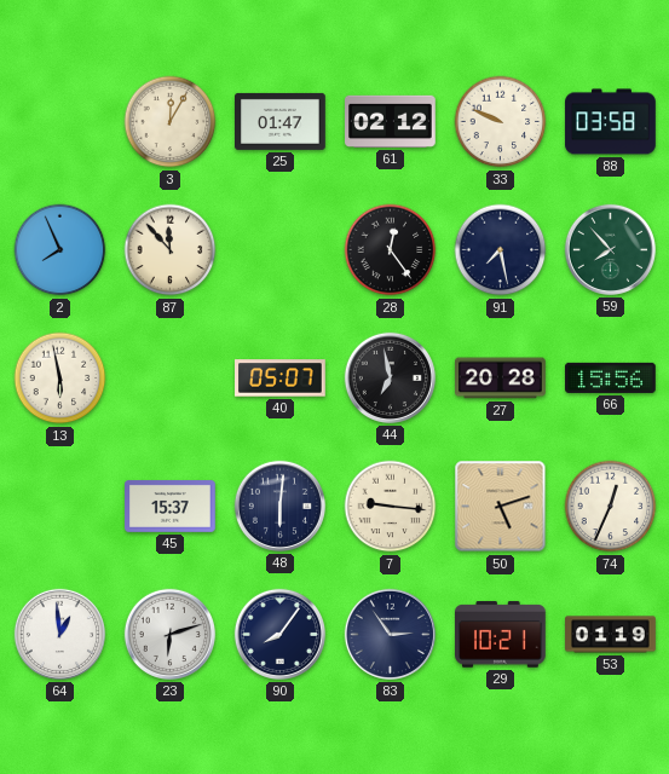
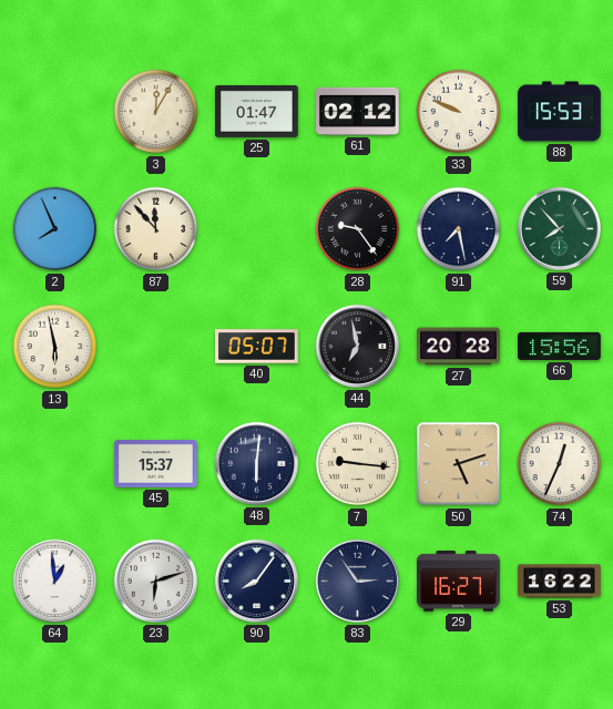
88: 03:58 -> 15:53 (560, 112)
28: 12:24 -> 9:24 (358, 229)
29: 10:21 -> 16:27 (459, 582)
53: 01:19 -> 16:22 (560, 582)
